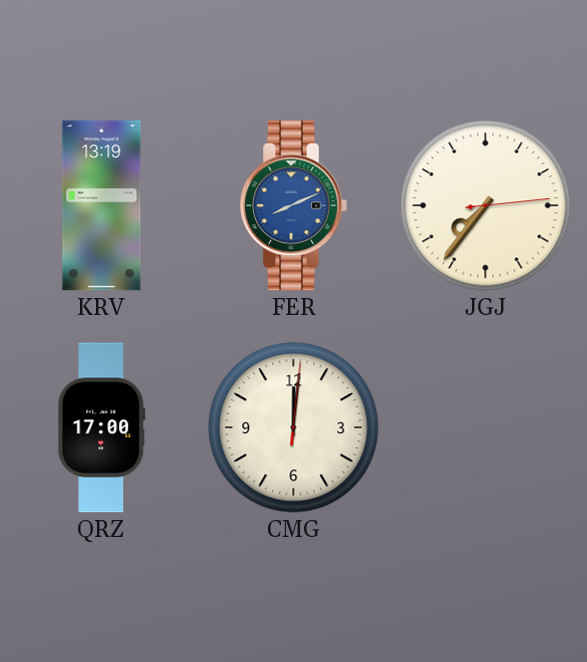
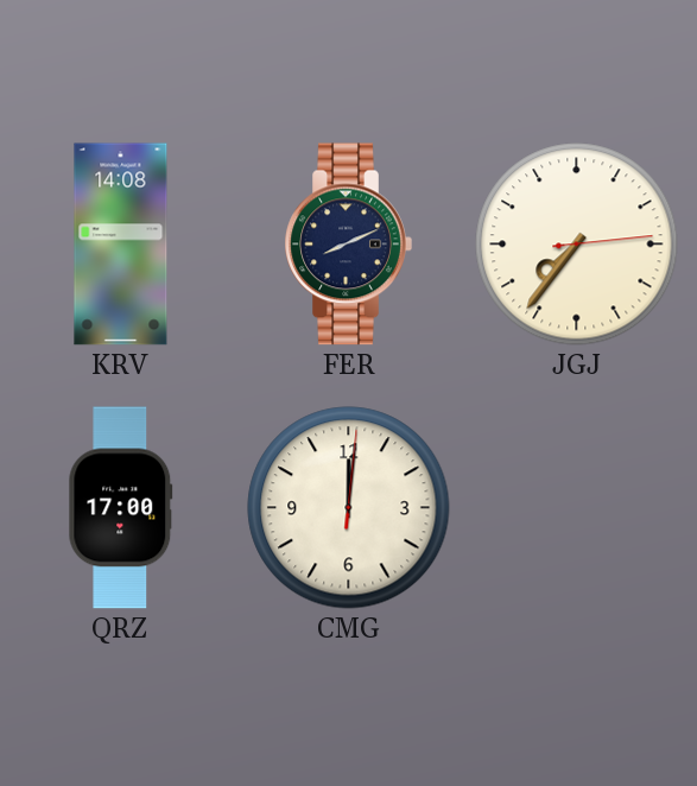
KRV: 13:19 -> 14:08 (121, 245)
FER dial: blue -> navy (348, 245)
